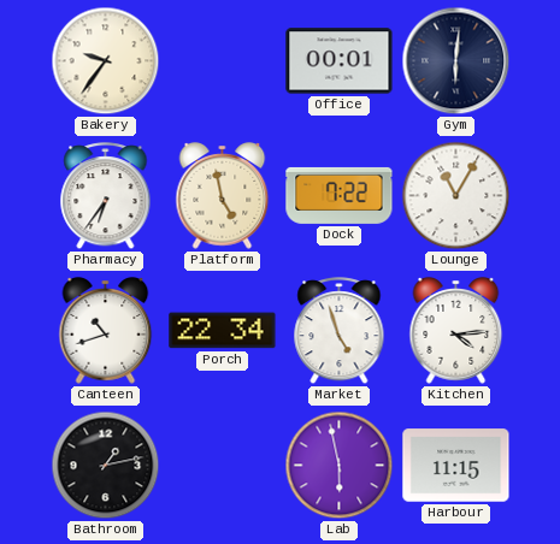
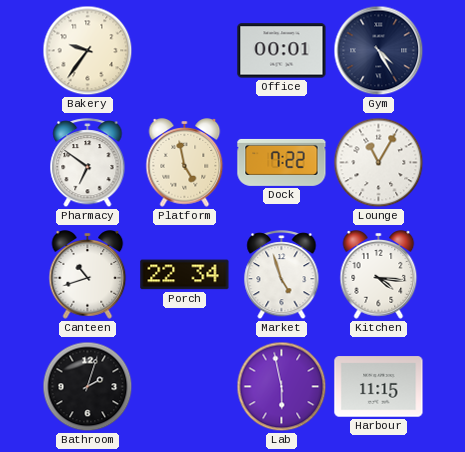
Gym: 6:01 -> 4:25 (379, 51)
Pharmacy: 6:36 -> 6:51 (88, 163)
Kitchen: 4:14 -> 4:16 (379, 275)
Bathroom: 1:13 -> 2:03 (88, 387)
